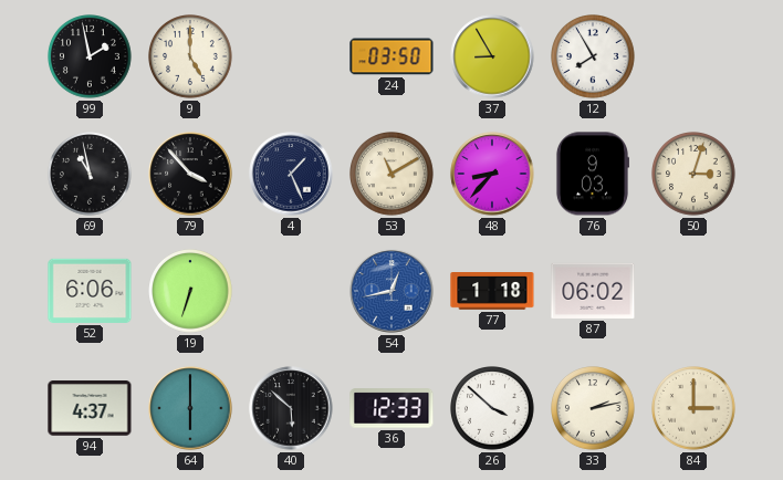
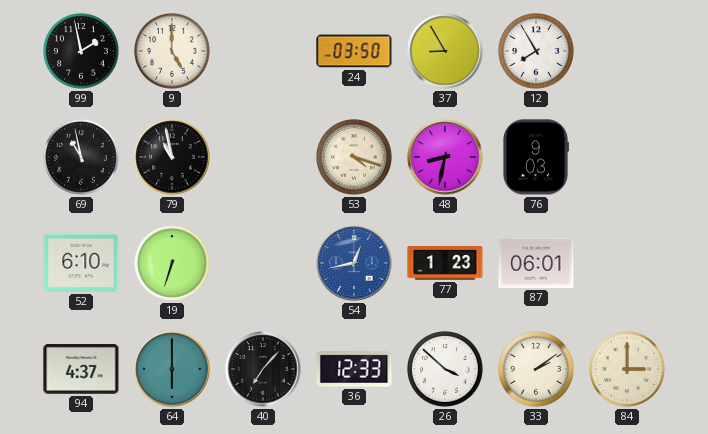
79: 3:53 -> 10:58 (172, 157)
4: 1:26 -> none (291, 174)
53: 11:10 -> 4:18 (355, 158)
48: 8:37 -> 8:32 (445, 157)
50: 3:03 -> none (695, 175)
52: 6:06 -> 6:10 (81, 263)
77: 1:18 -> 1:23 (445, 264)
87: 06:02 -> 06:01 (536, 263)
40: 5:52 -> 7:07 (263, 369)
33: 2:13 -> 2:09 (537, 370)
